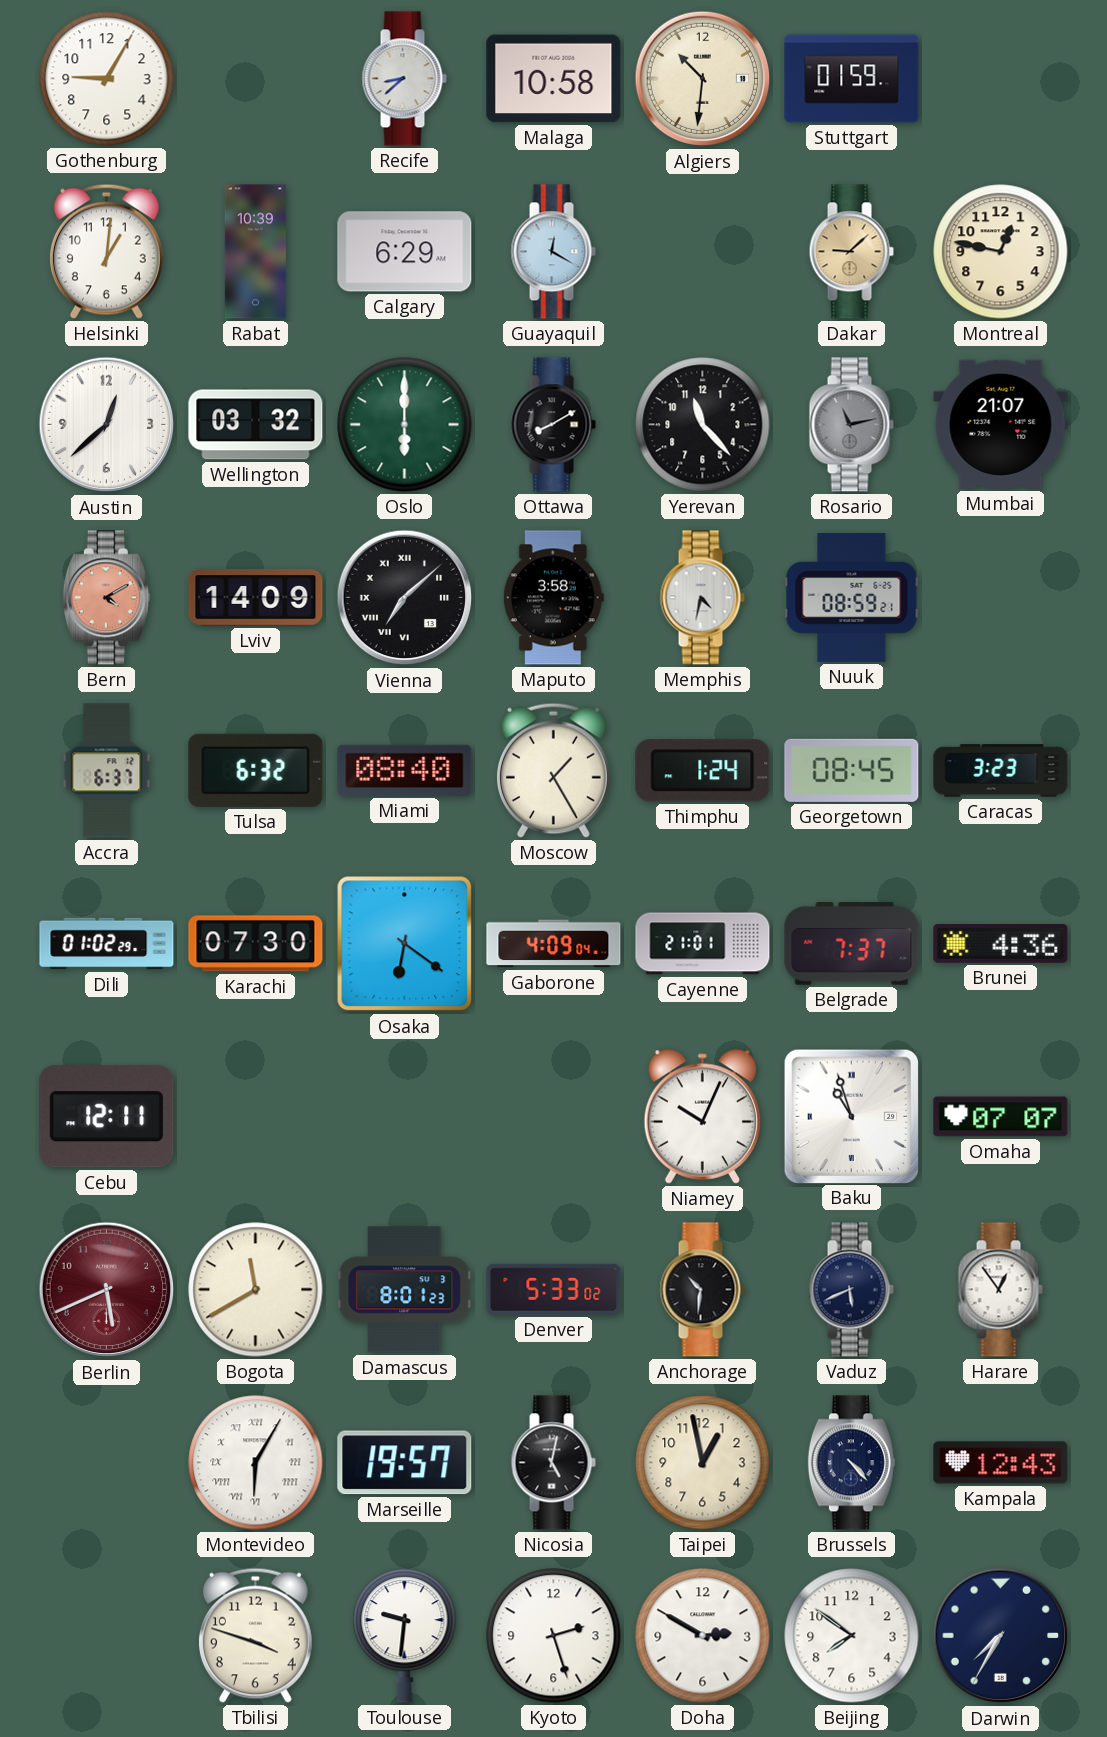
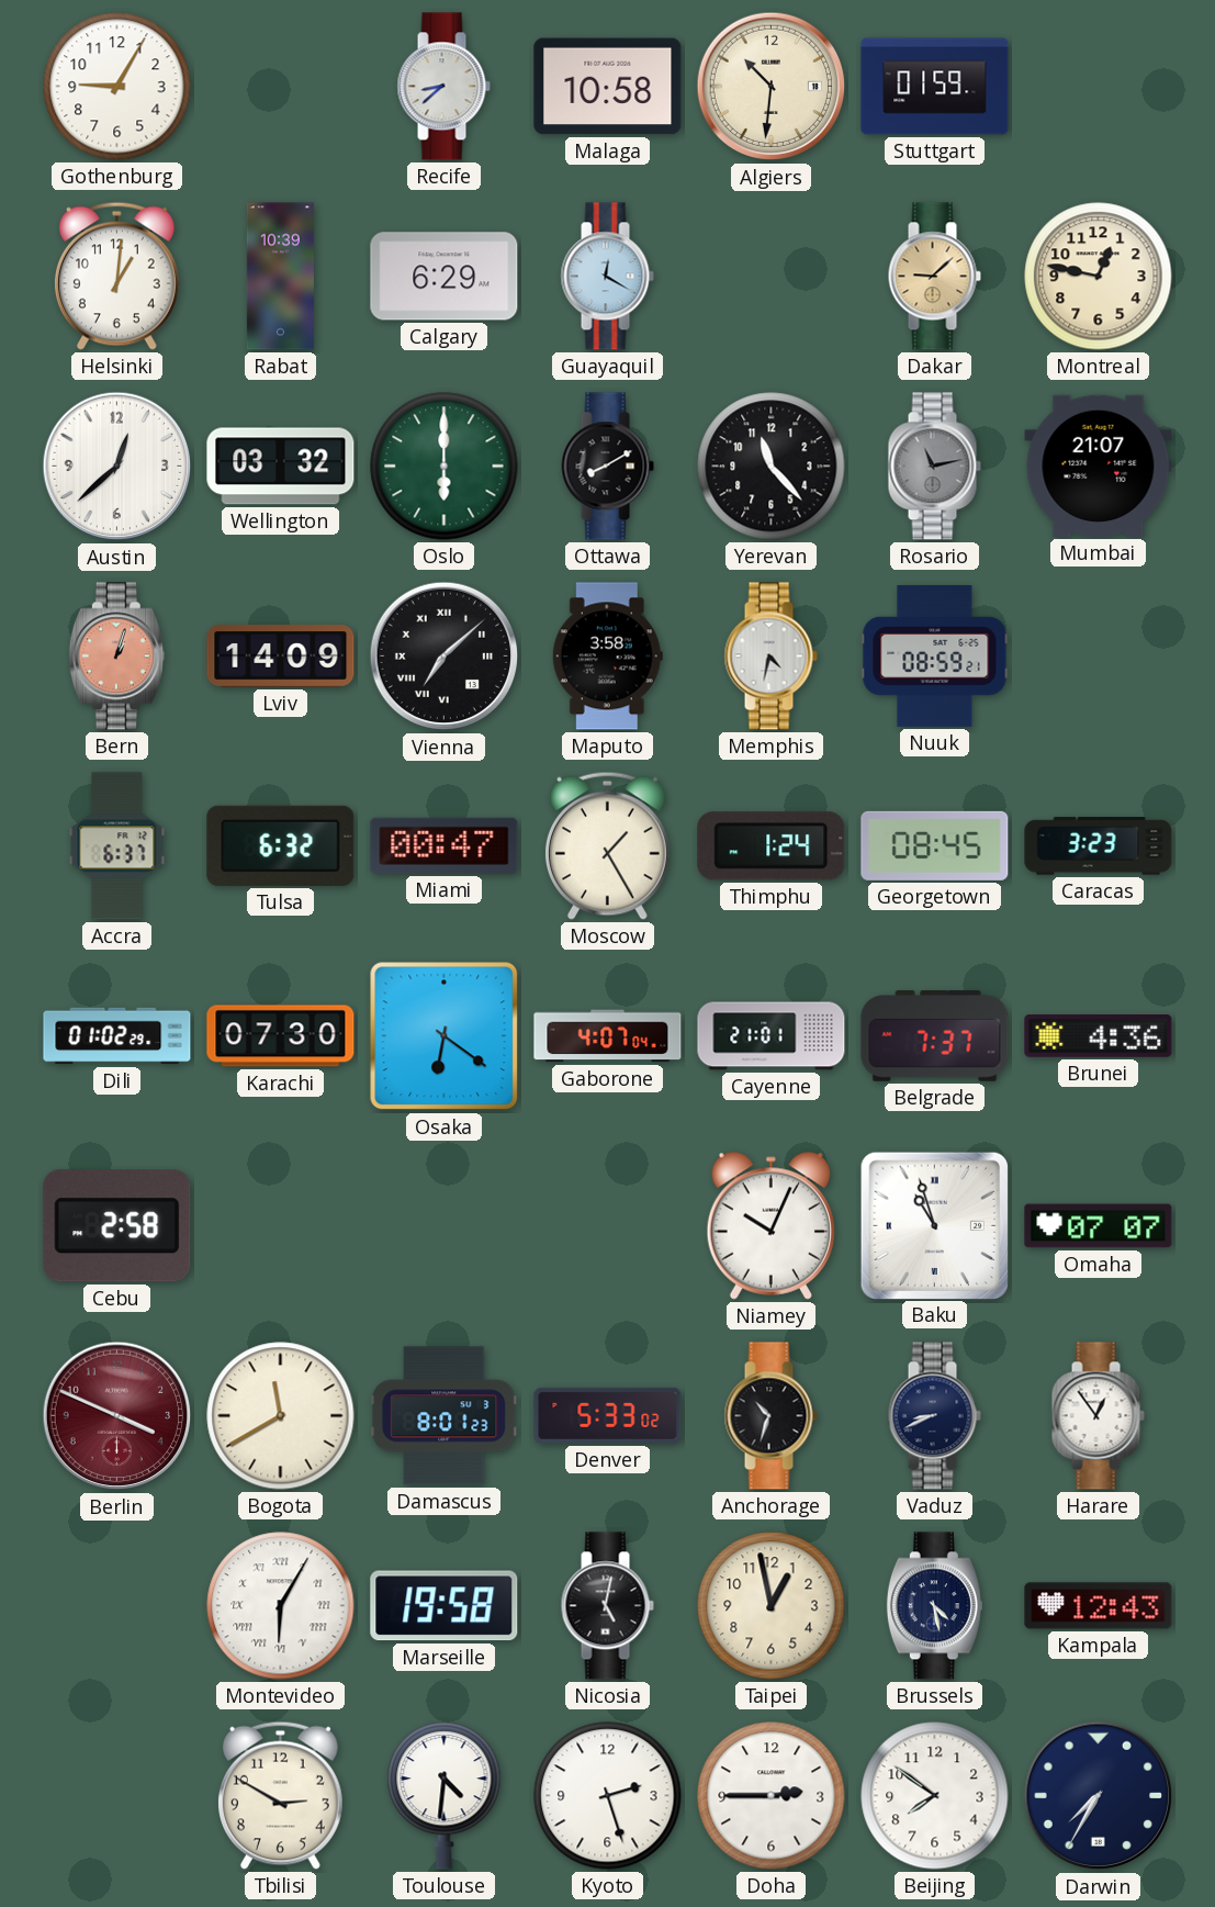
Bern: 4:10 -> 1:03 (116, 657)
Miami: 08:40 -> 00:47 (445, 845)
Gaborone: 4:09 -> 4:07 (608, 1036)
Cebu: 12:11 -> 2:58 (117, 1226)
Berlin: 5:41 -> 3:49 (117, 1416)
Anchorage: 10:31 -> 10:33 (770, 1416)
Vaduz: 5:41 -> 8:41 (934, 1416)
Marseille: 19:57 -> 19:58 (445, 1606)
Brussels: 4:23 -> 4:28 (934, 1606)
Tbilisi: 3:48 -> 2:50 (280, 1795)
Toulouse: 9:31 -> 4:31 (445, 1796)
Doha: 2:50 -> 2:45 (772, 1796)
